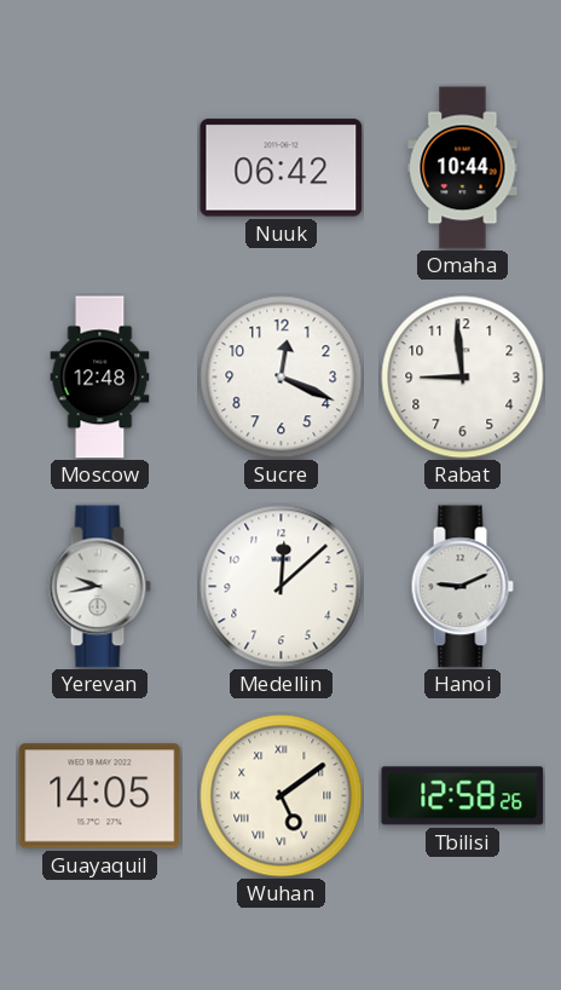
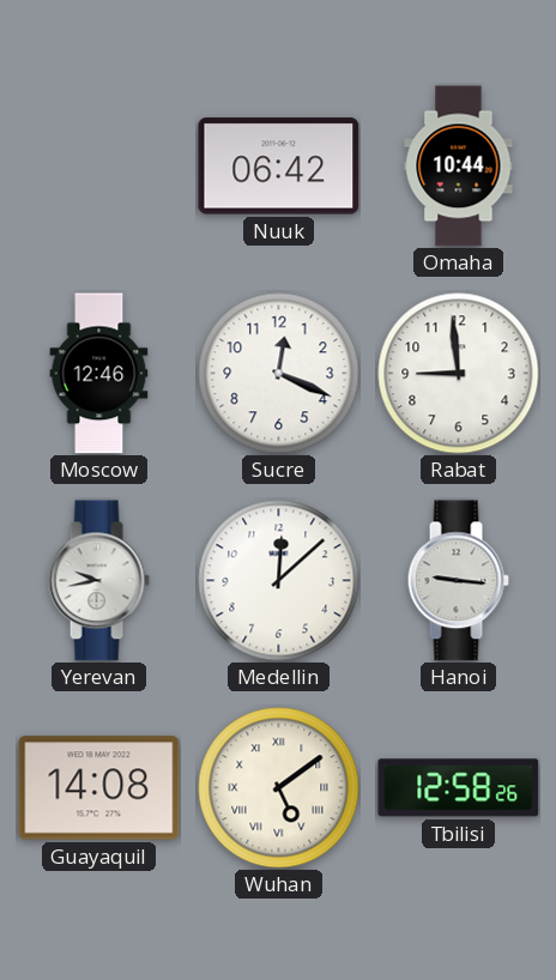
Moscow: 12:48 -> 12:46 (99, 374)
Hanoi: 9:11 -> 9:16 (458, 581)
Guayaquil: 14:05 -> 14:08 (99, 788)
